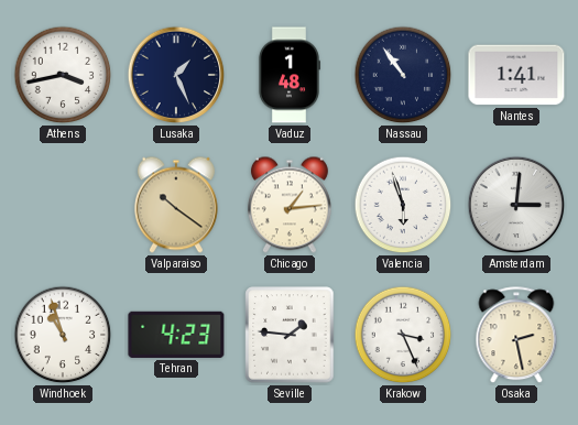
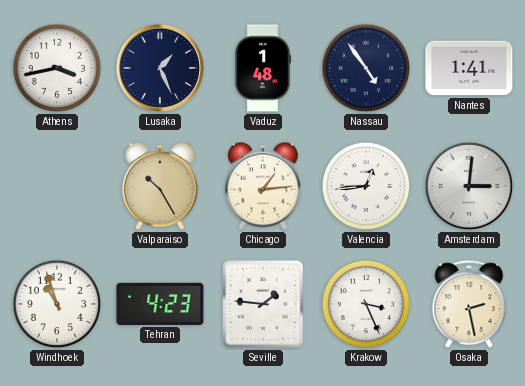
Nassau: 10:54 -> 4:54 (366, 68)
Valparaiso: 10:21 -> 10:25 (160, 186)
Valencia: 5:57 -> 12:44 (366, 186)
